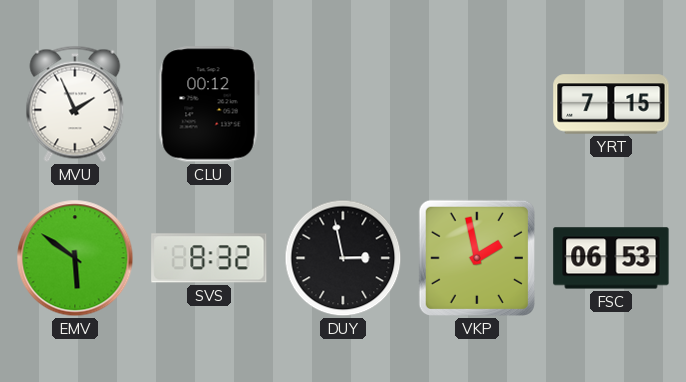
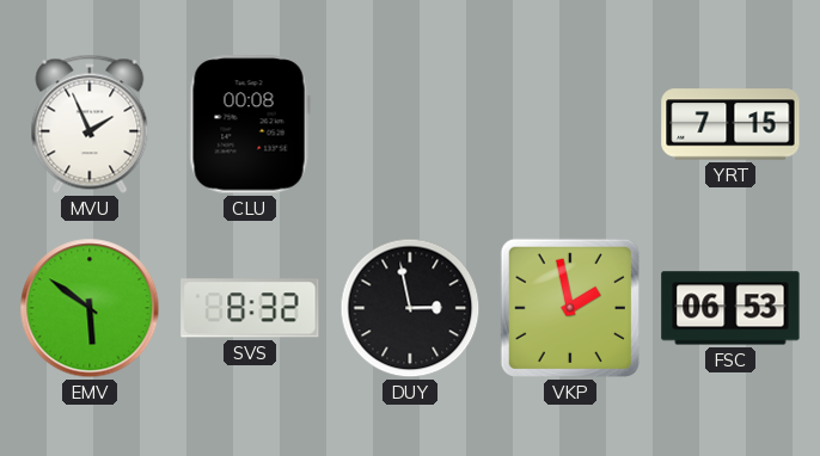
CLU: 00:12 -> 00:08 (250, 124)
